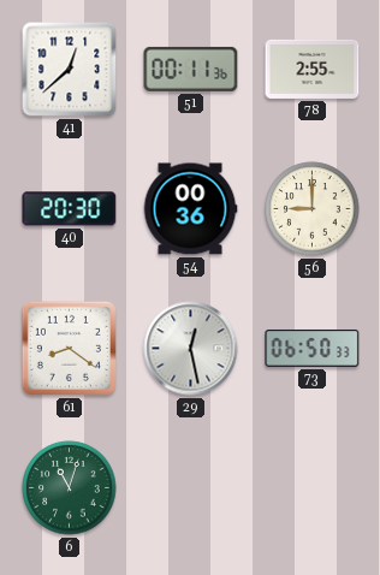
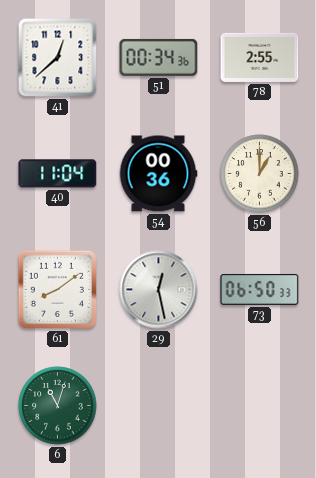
51: 00:11 -> 00:34 (159, 57)
40: 20:30 -> 11:04 (58, 174)
56: 9:00 -> 1:00 (260, 174)
61: 8:21 -> 8:09 (57, 289)
